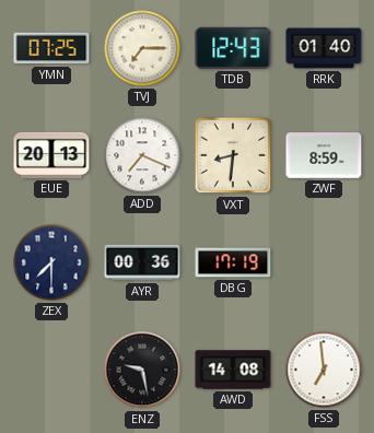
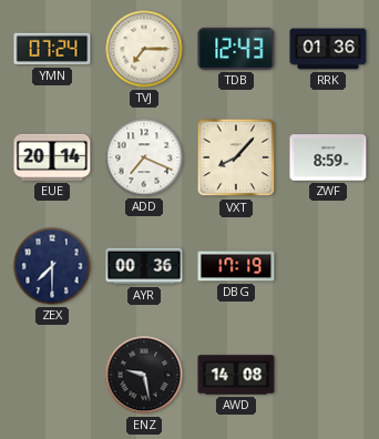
YMN: 07:25 -> 07:24 (52, 49)
RRK: 01:40 -> 01:36 (328, 49)
EUE: 20:13 -> 20:14 (52, 157)
VXT: 8:31 -> 8:07 (236, 157)
FSS: 6:59 -> none (324, 370)
